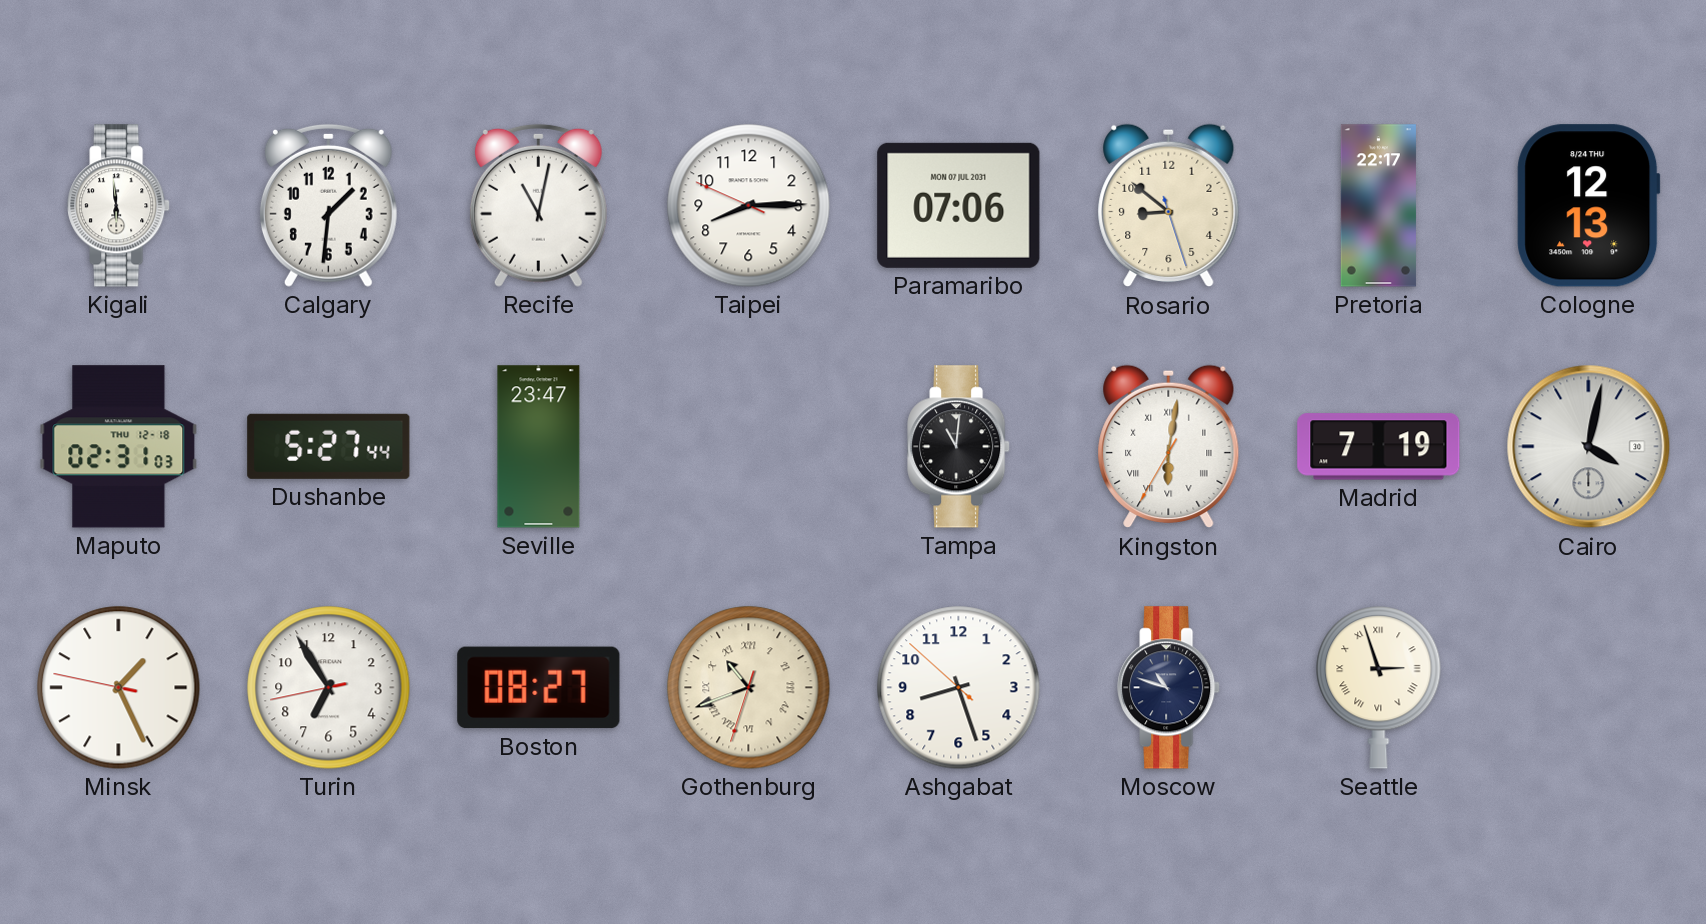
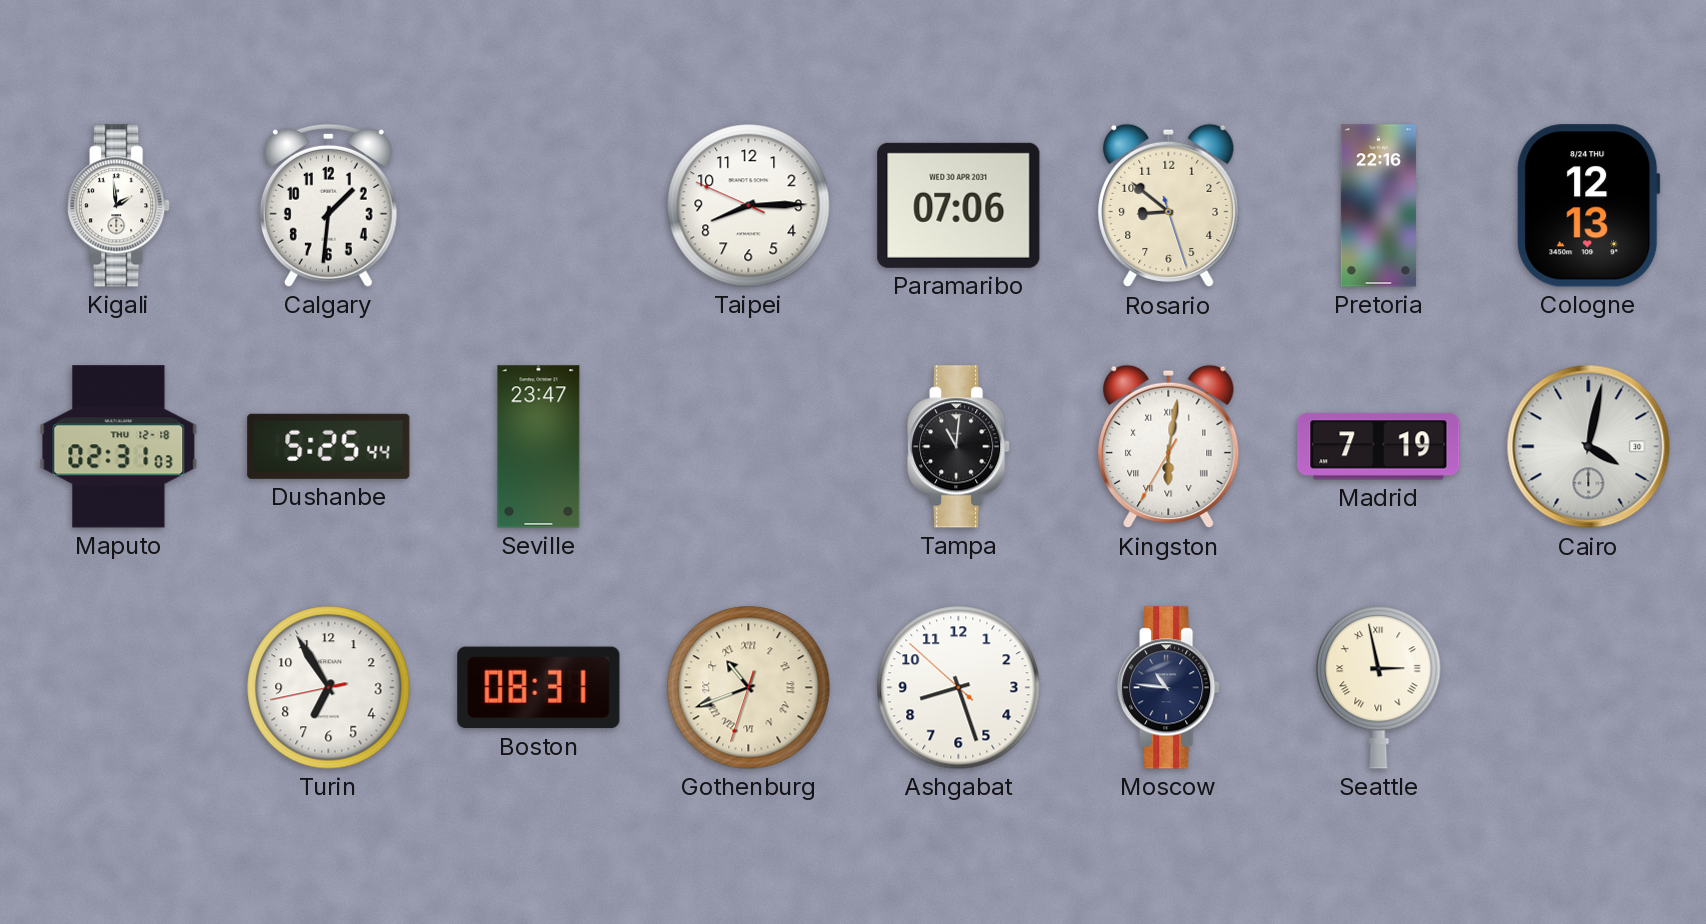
Kigali: 5:59 -> 1:59 (119, 206)
Recife: 11:02 -> none (538, 205)
Paramaribo date: MON 07 JUL 2031 -> WED 30 APR 2031 (959, 205)
Pretoria: 22:17 -> 22:16 (1378, 206)
Dushanbe: 5:27 -> 5:25 (329, 446)
Minsk: 1:25 -> none (119, 688)
Boston: 08:27 -> 08:31 (539, 688)
Moscow: 10:48 -> 10:46 (1169, 688)
Seattle: 2:57 -> 2:58 (1379, 688)
